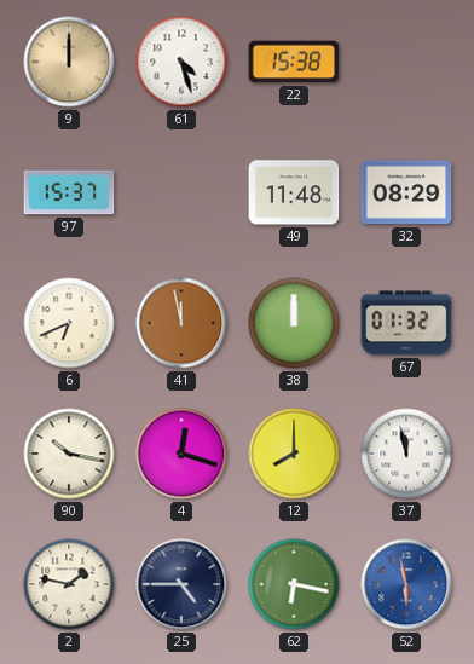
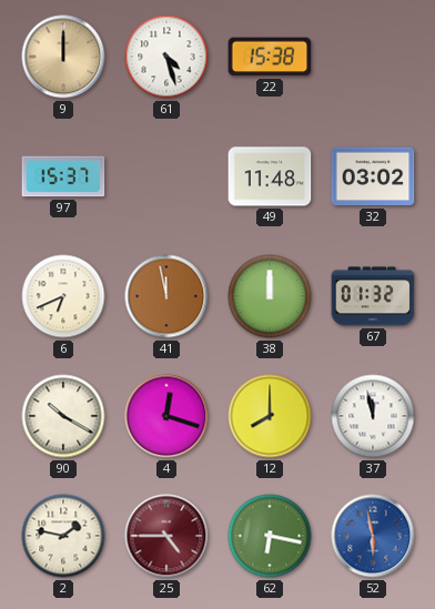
32: 08:29 -> 03:02 (373, 176)
90: 10:17 -> 10:20 (63, 416)
25 dial: navy -> burgundy (166, 536)
